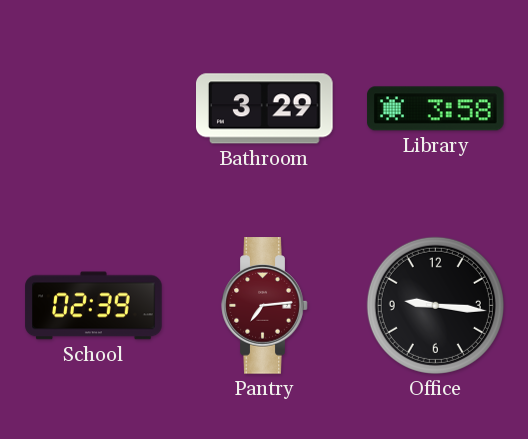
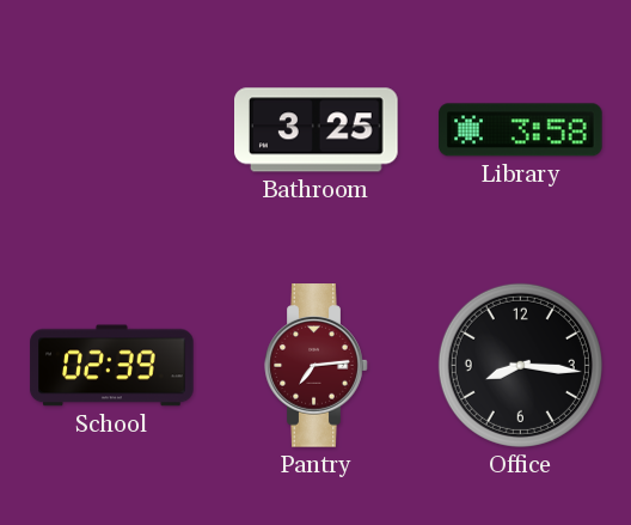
Bathroom: 3:29 -> 3:25 (317, 130)
Office: 9:16 -> 8:16 (520, 365)
